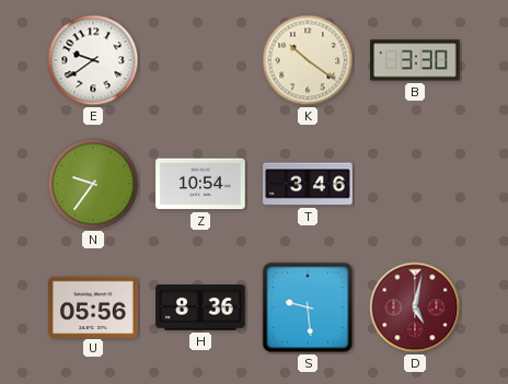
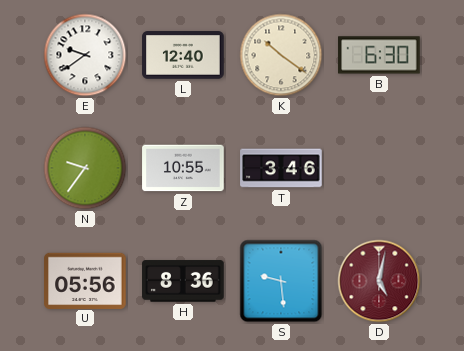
L: none -> 12:40 (183, 55)
B: 3:30 -> 6:30 (379, 55)
Z: 10:54 -> 10:55 (183, 168)
